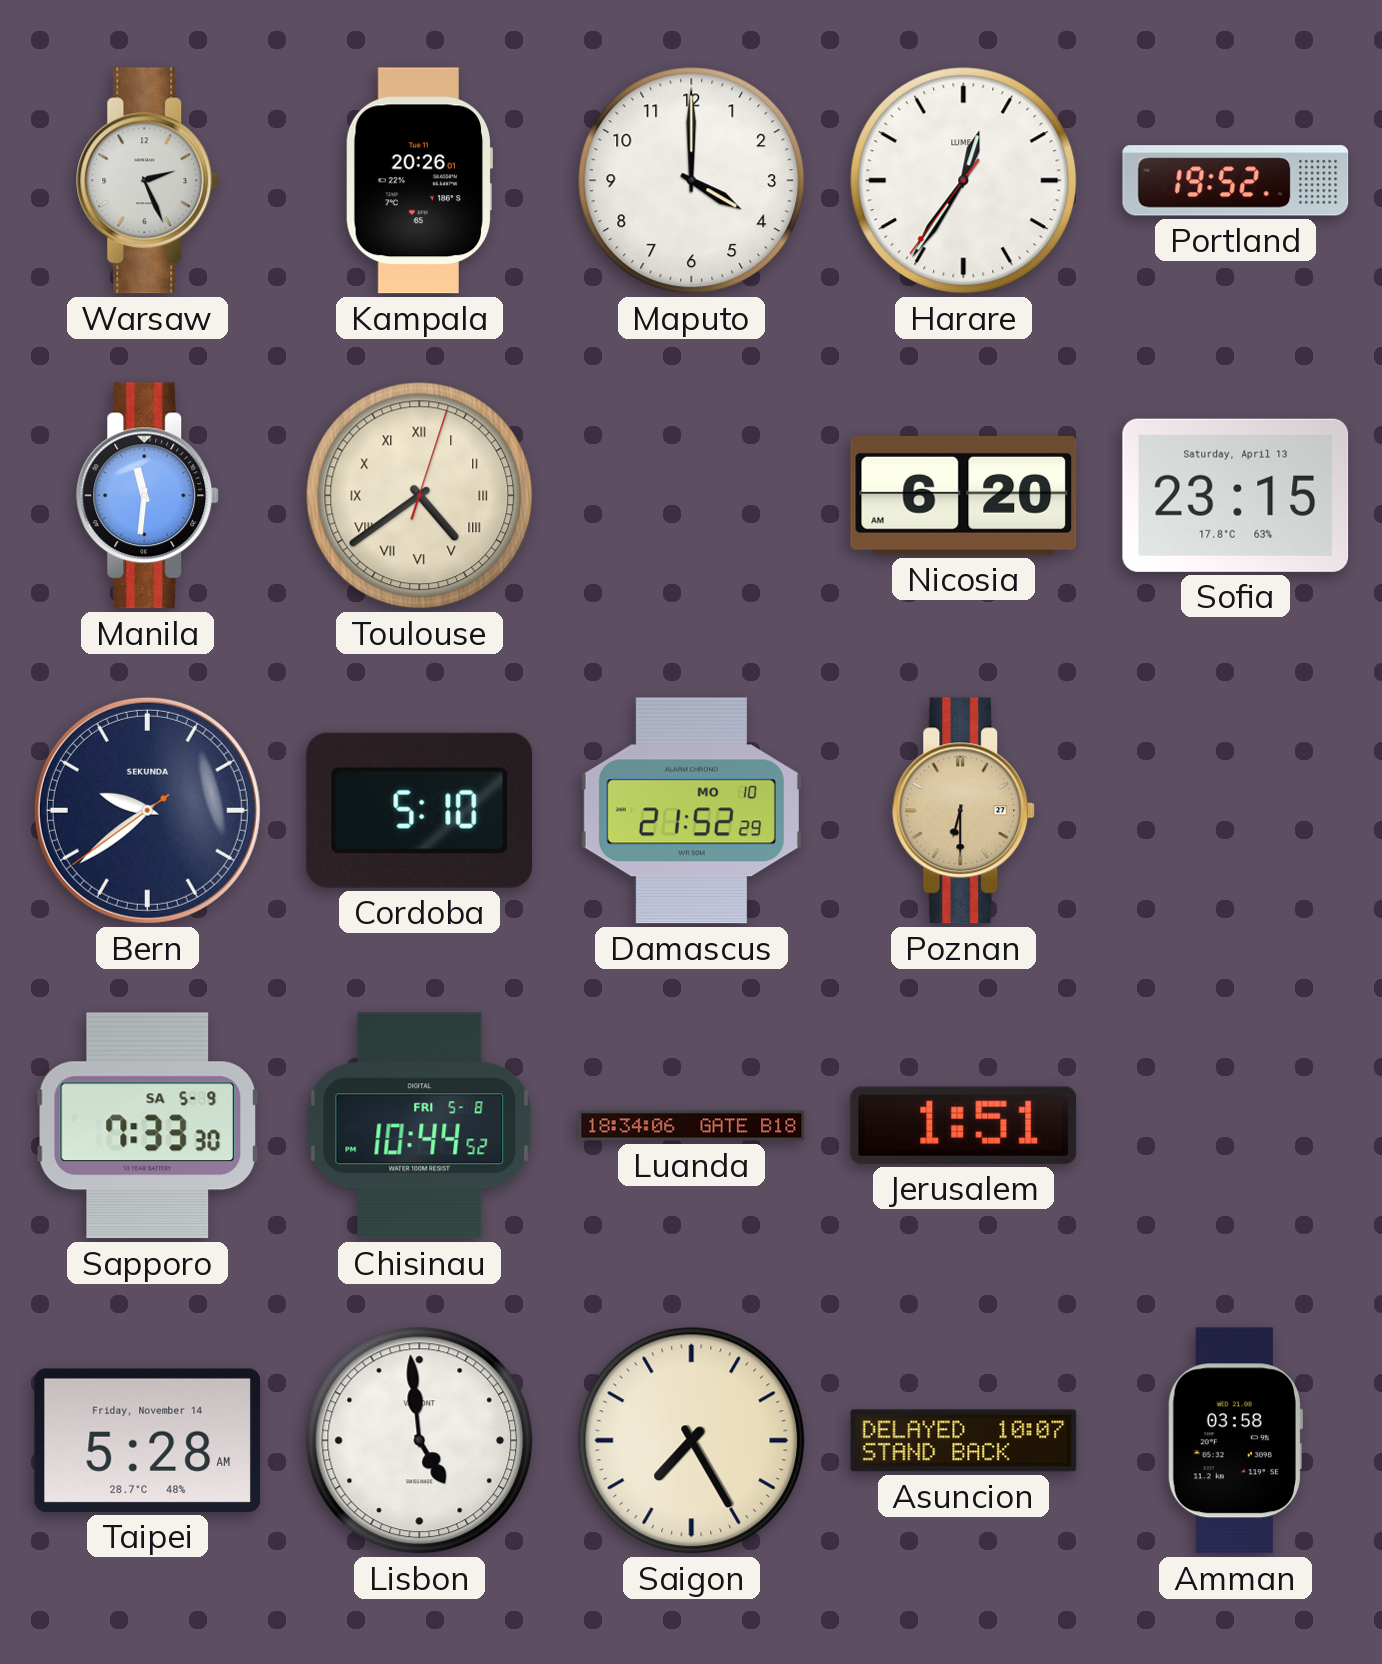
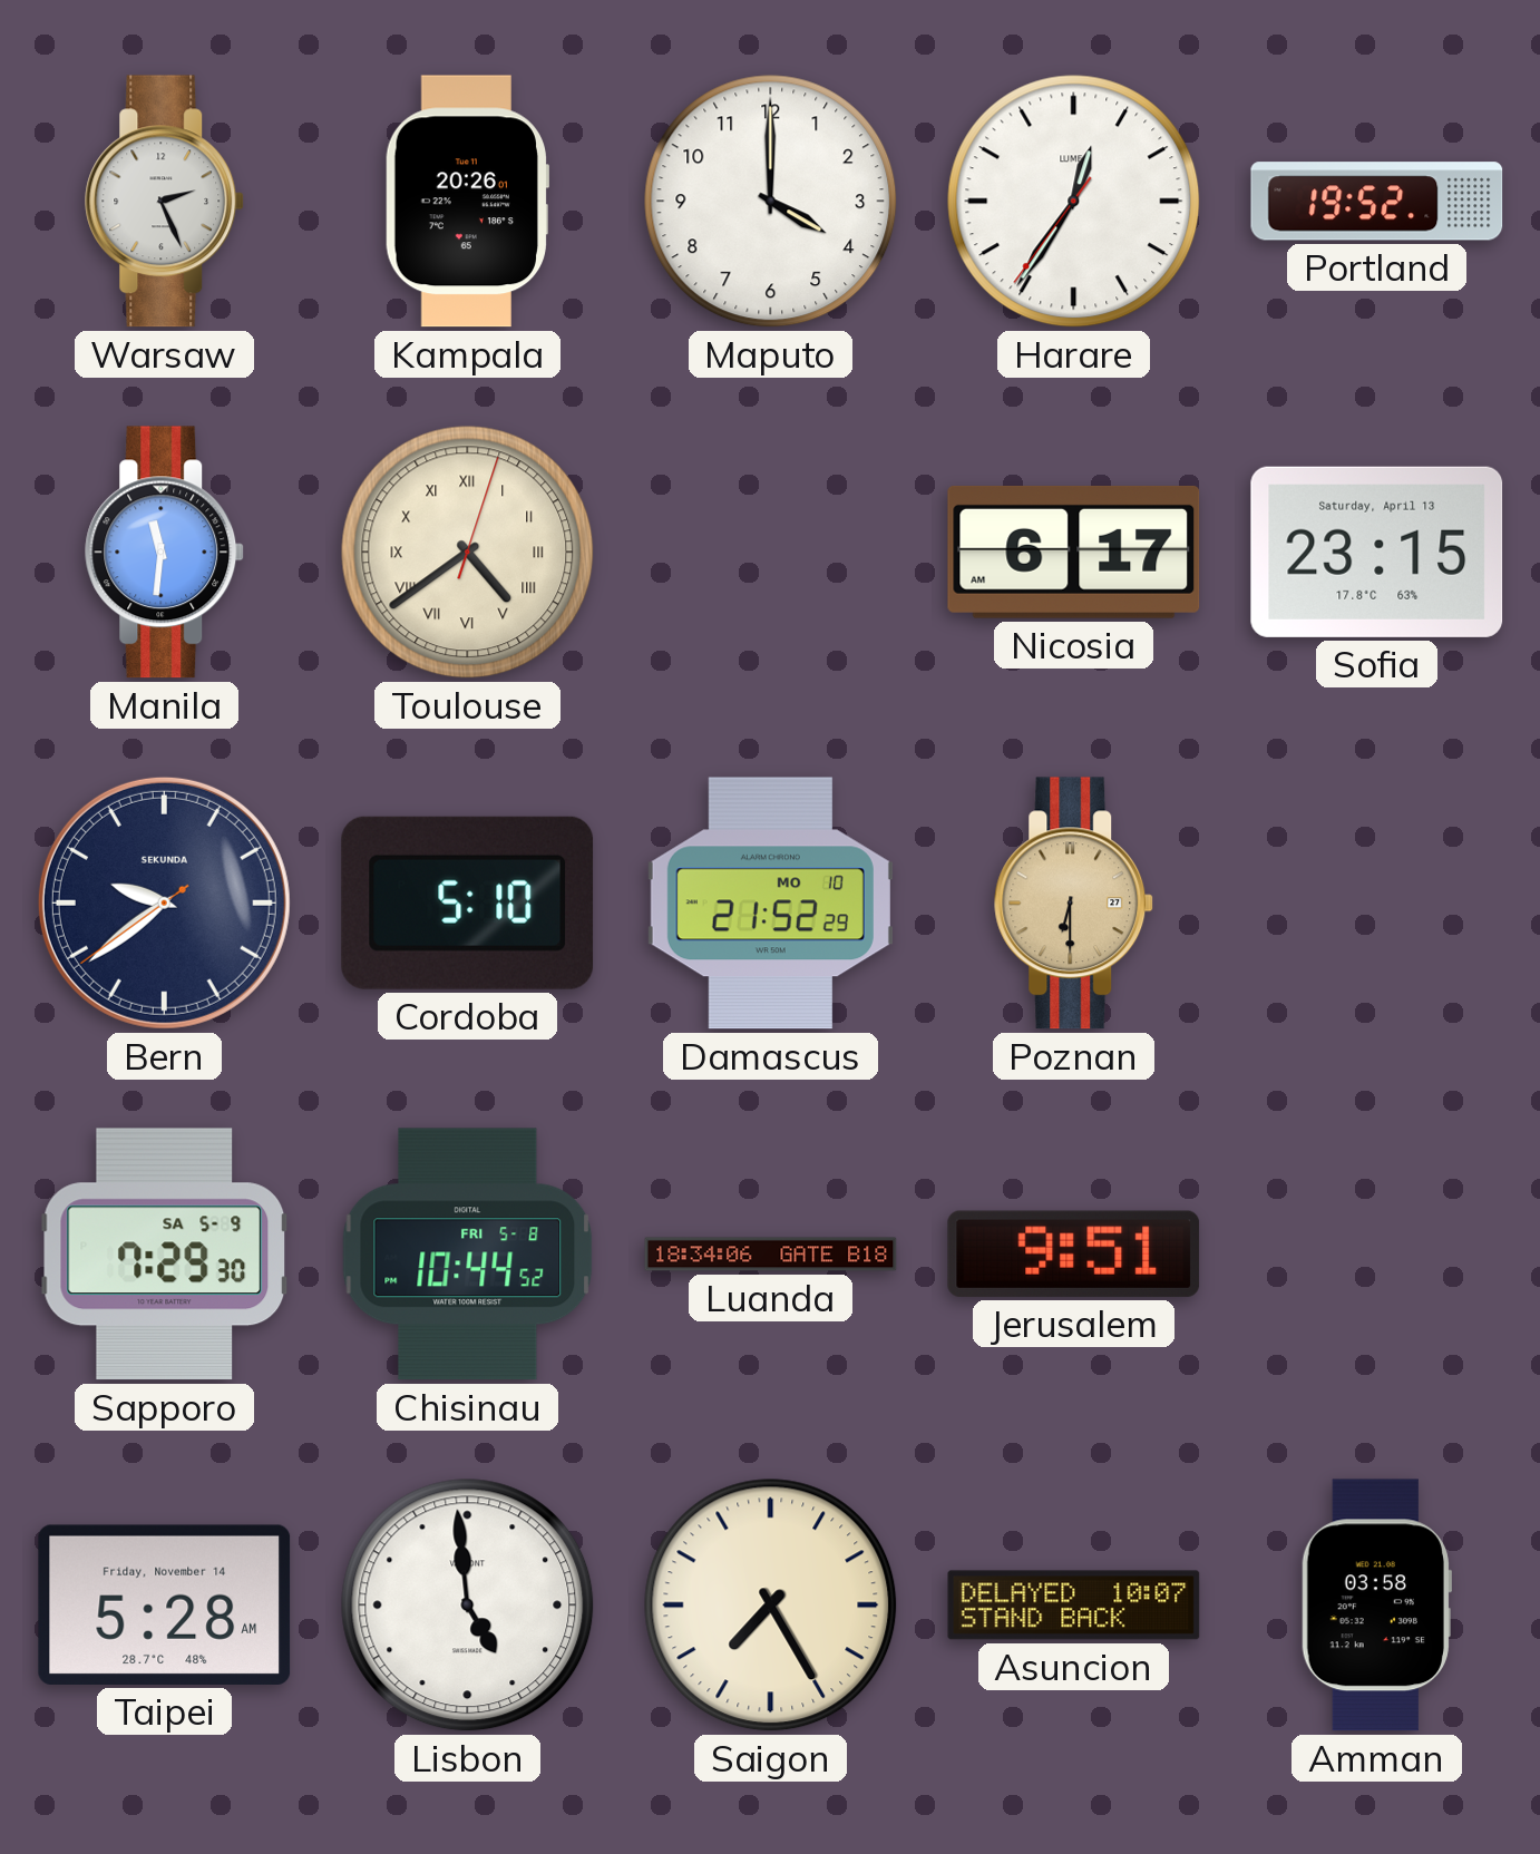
Nicosia: 6:20 -> 6:17 (1074, 552)
Sapporo: 7:33 -> 7:29 (165, 1255)
Jerusalem: 1:51 -> 9:51 (1074, 1253)
